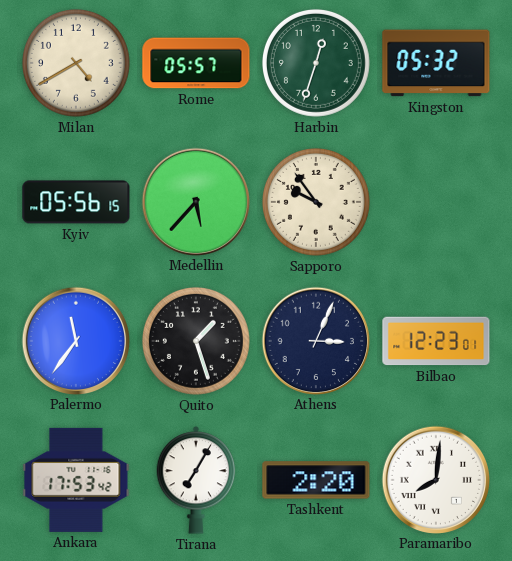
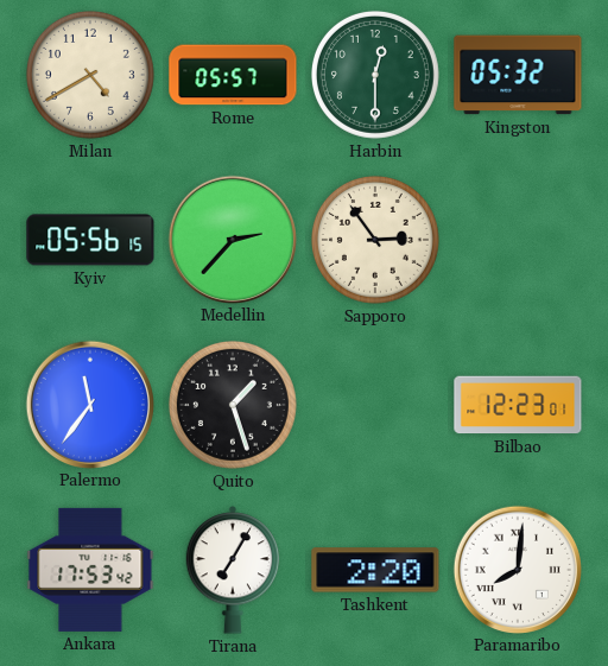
Harbin: 12:33 -> 12:30 (375, 75)
Medellin: 5:37 -> 2:37 (232, 239)
Sapporo: 9:54 -> 2:54 (375, 240)
Athens: 3:04 -> none (315, 340)
